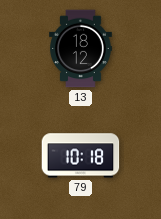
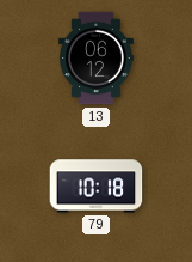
13: 18:12 -> 06:12 (97, 59)
